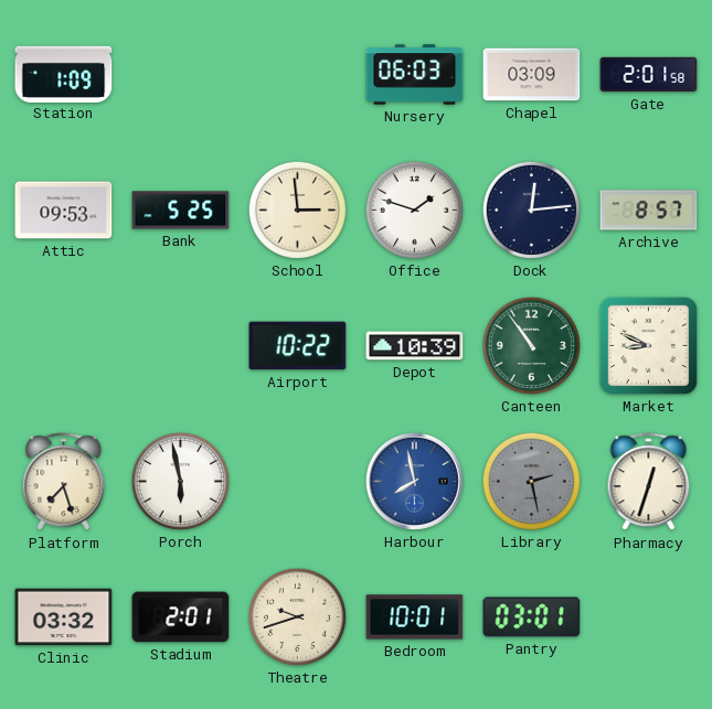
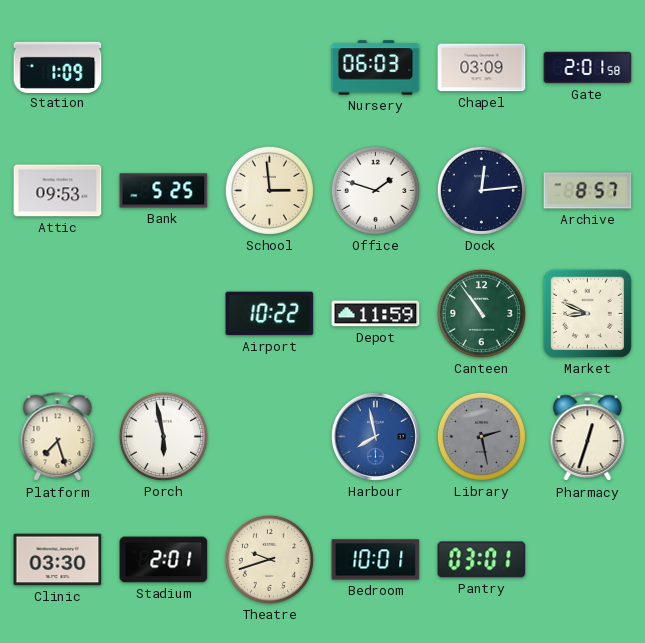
Depot: 10:39 -> 11:59 (376, 314)
Clinic: 03:32 -> 03:30 (58, 560)
